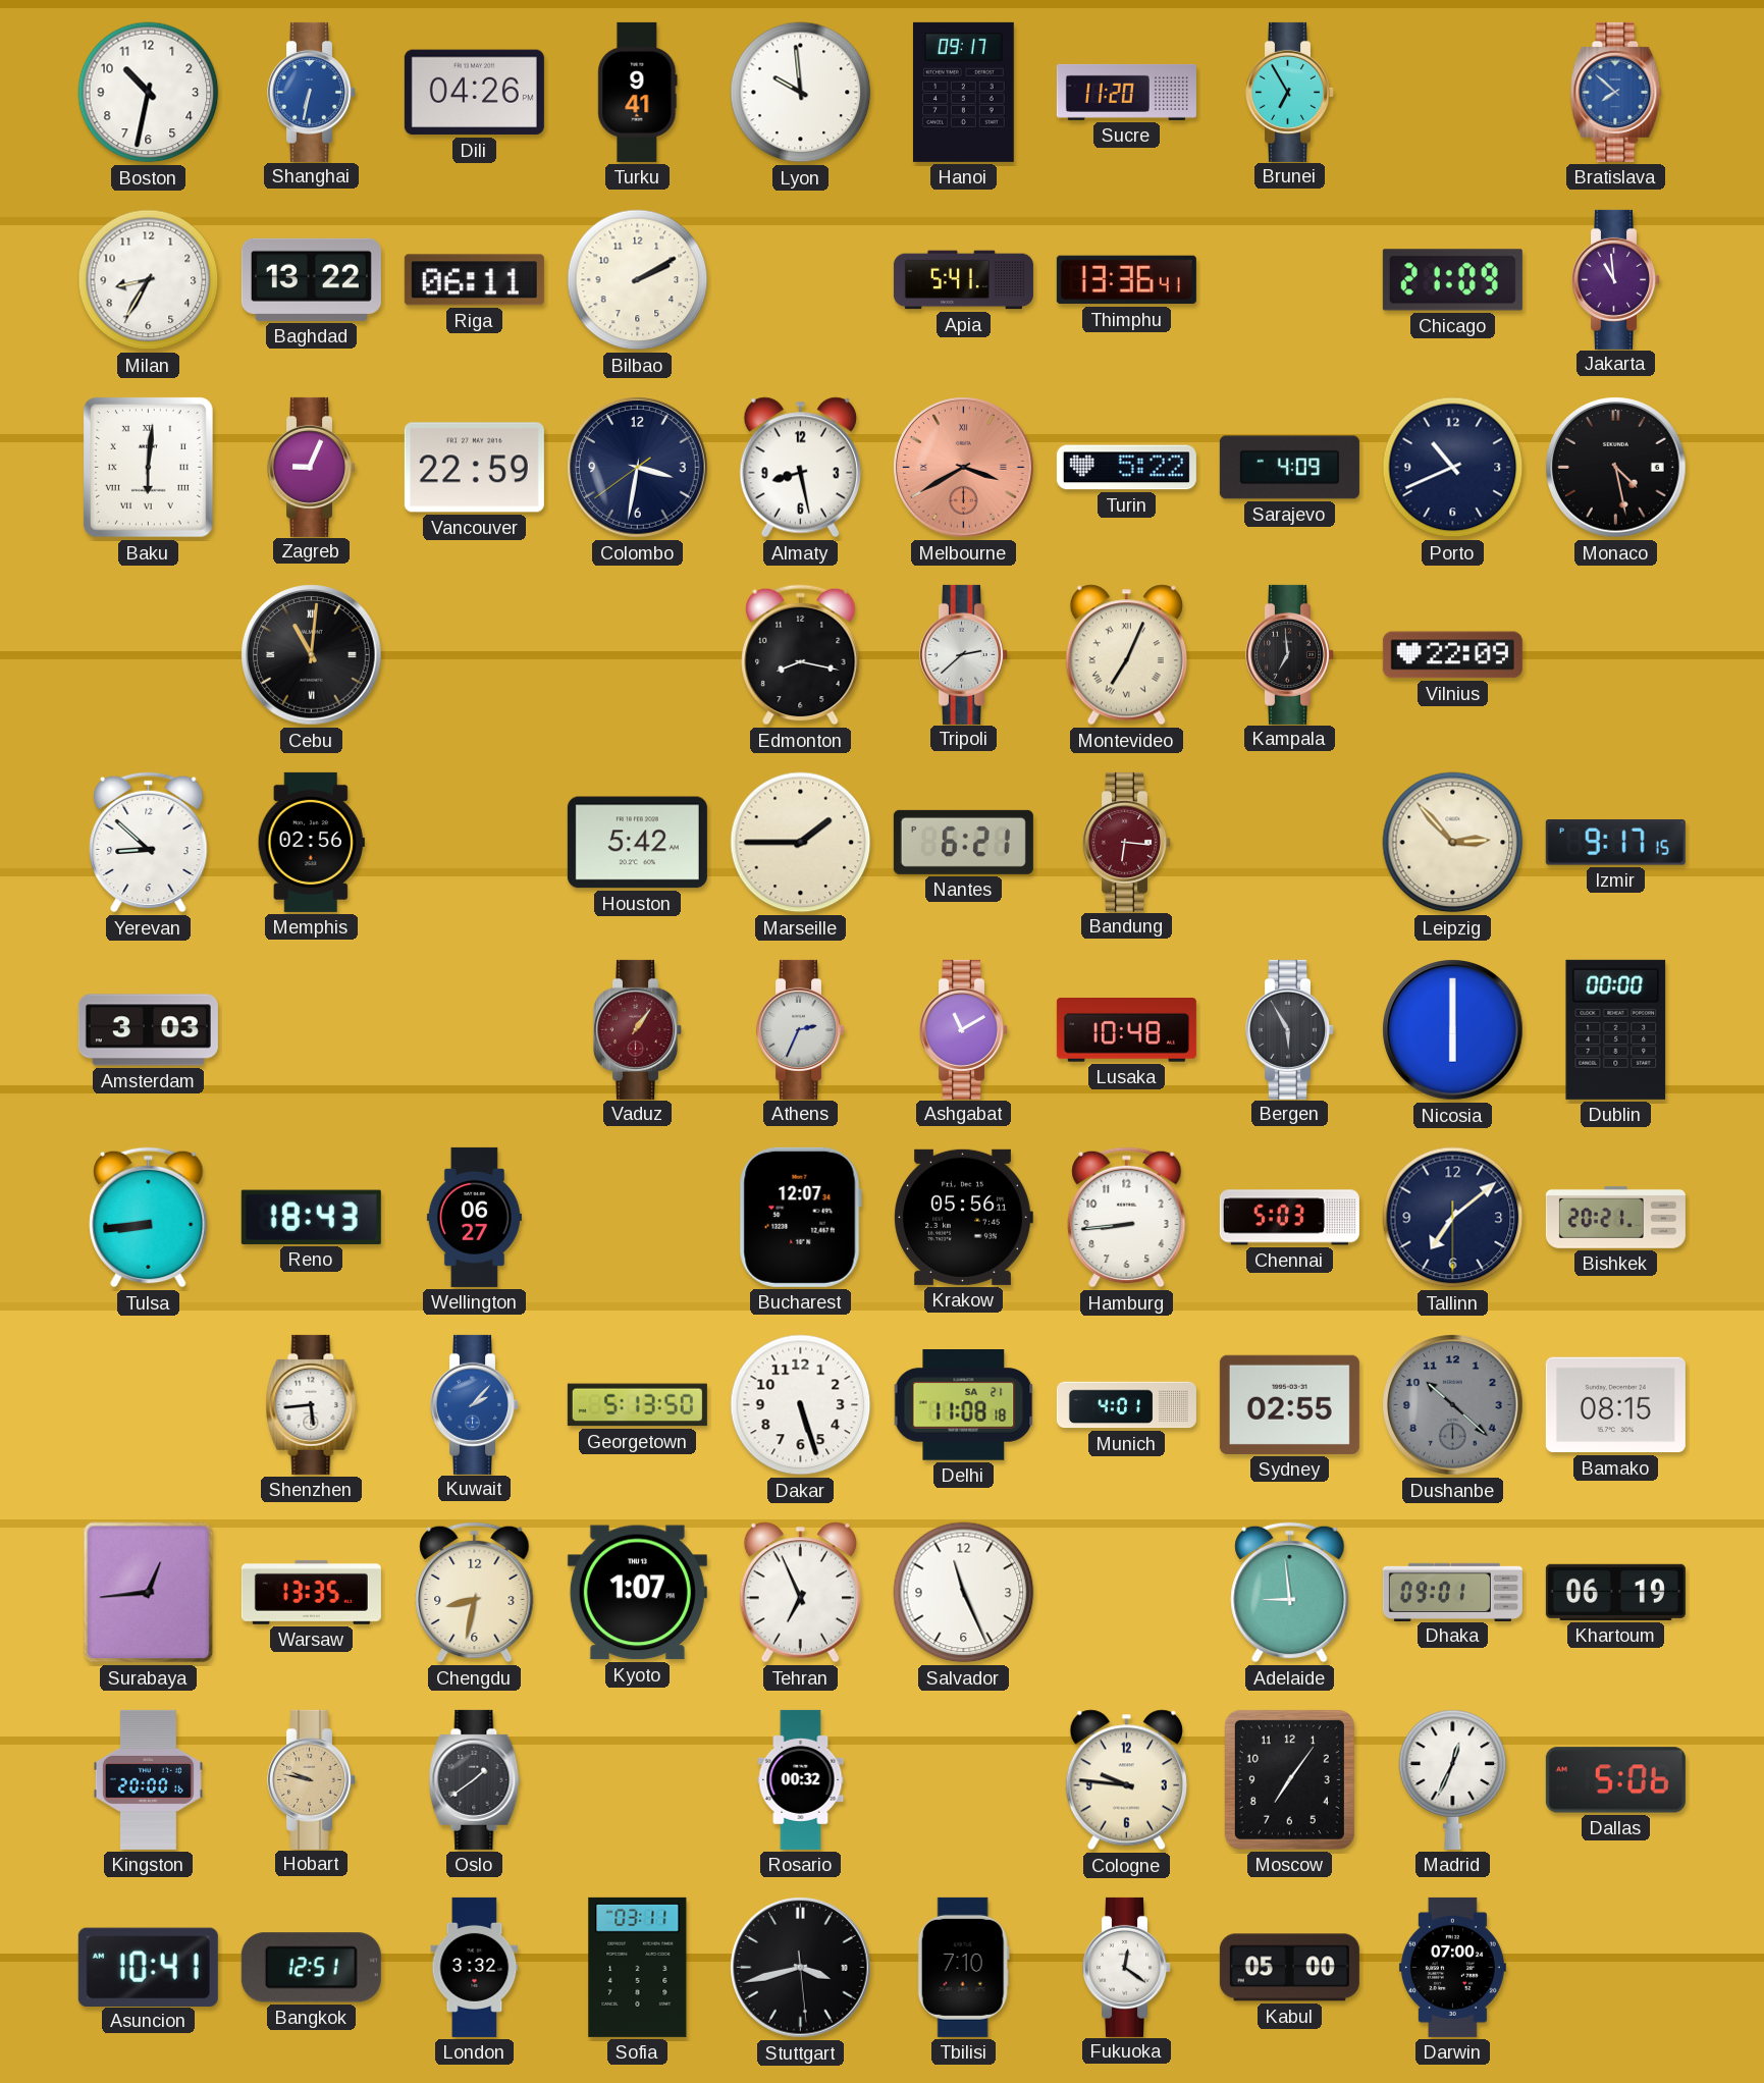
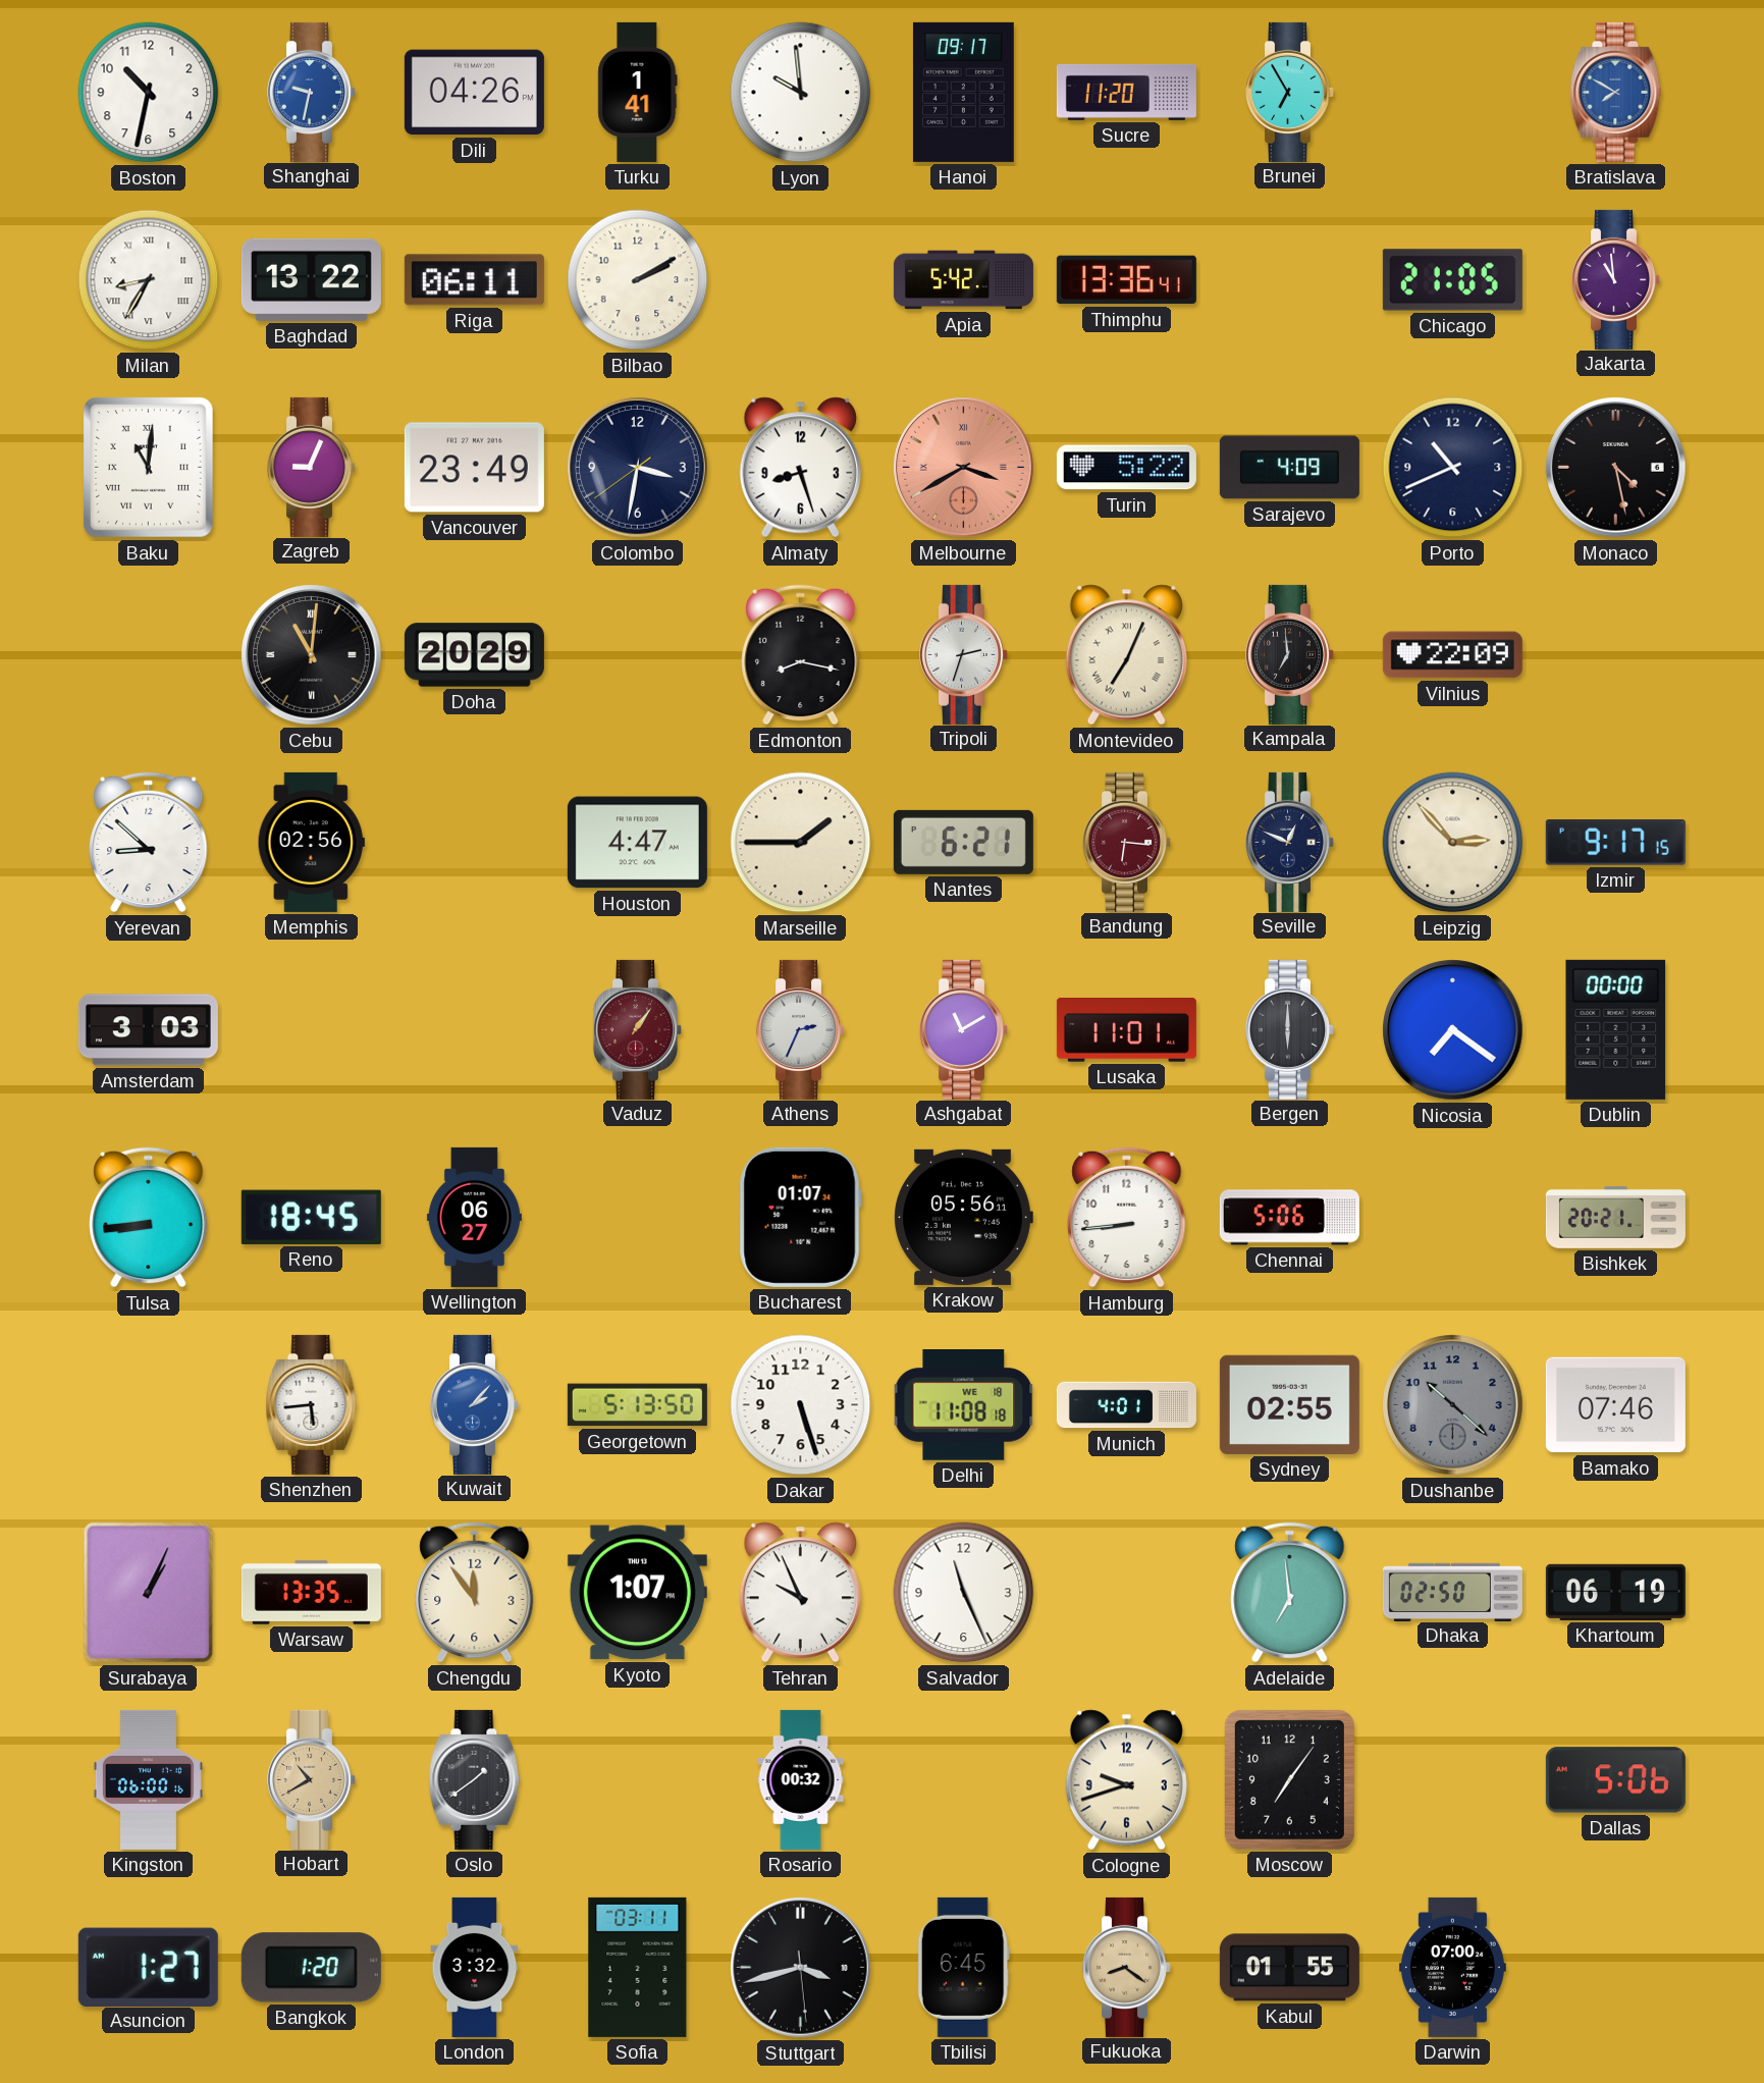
Shanghai: 6:32 -> 9:32 (312, 92)
Turku: 9:41 -> 1:41 (638, 92)
Bratislava: 7:52 -> 7:50 (1616, 92)
Milan numerals: Arabic -> Roman (149, 280)
Apia: 5:41 -> 5:42 (963, 280)
Chicago: 21:09 -> 21:05 (1452, 280)
Baku: 6:01 -> 11:01 (148, 468)
Vancouver: 22:59 -> 23:49 (474, 468)
Almaty: 8:28 -> 8:27 (800, 468)
Doha: none -> 20:29 (474, 655)
Tripoli: 2:38 -> 2:33 (964, 654)
Houston: 5:42 -> 4:47 (637, 843)
Seville: none -> 12:49 (1290, 842)
Lusaka: 10:48 -> 11:01 (1126, 1030)
Bergen: 5:55 -> 6:00 (1290, 1029)
Nicosia: 6:00 -> 7:21 (1453, 1030)
Reno: 18:43 -> 18:45 (311, 1217)
Bucharest: 12:07 -> 01:07 (800, 1217)
Chennai: 5:03 -> 5:06 (1289, 1218)
Tallinn: 7:08 -> none (1453, 1218)
Delhi date: SA 21 -> WE 18 (964, 1405)
Bamako: 08:15 -> 07:46 (1615, 1405)
Surabaya: 12:44 -> 1:04 (149, 1593)
Chengdu: 8:32 -> 11:54 (475, 1593)
Tehran: 6:56 -> 9:56 (800, 1593)
Adelaide: 8:59 -> 6:59 (1290, 1593)
Dhaka: 09:01 -> 02:50 (1452, 1592)
Kingston: 20:00 -> 06:00 (148, 1779)
Hobart: 9:47 -> 10:40 (312, 1779)
Cologne: 9:46 -> 9:42 (1126, 1780)
Madrid: 12:34 -> none (1453, 1779)
Asuncion: 10:41 -> 1:27 (148, 1967)
Bangkok: 12:51 -> 1:20 (311, 1968)
Tbilisi: 7:10 -> 6:45 (963, 1967)
Fukuoka: 12:21 -> 8:21 (1127, 1967)
Fukuoka dial: white -> champagne (1127, 1967)
Kabul: 05:00 -> 01:55 (1289, 1968)
